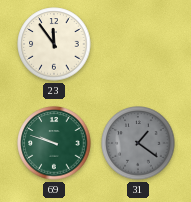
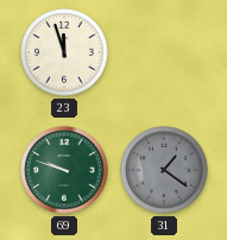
23: 11:54 -> 11:57 (64, 52)
